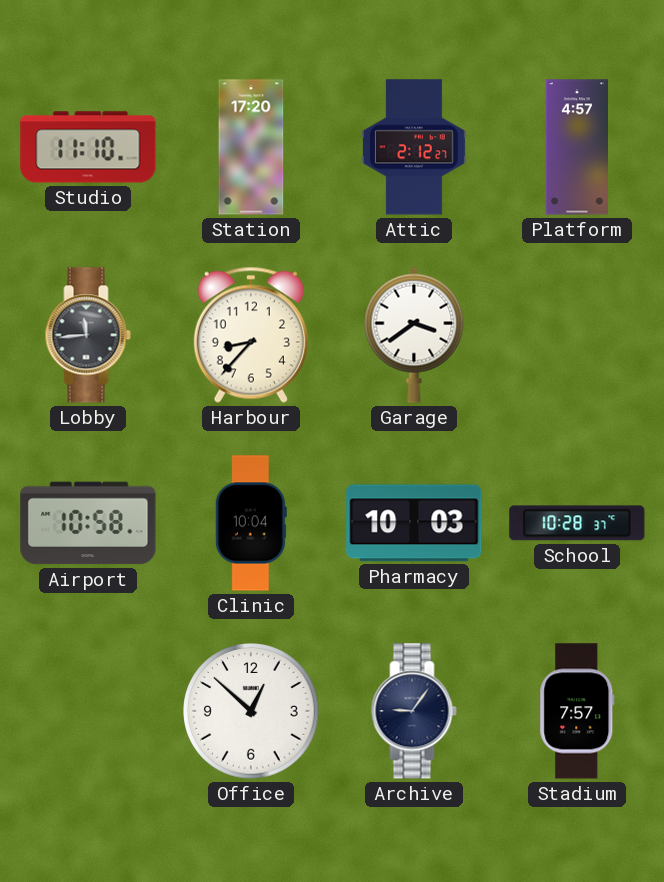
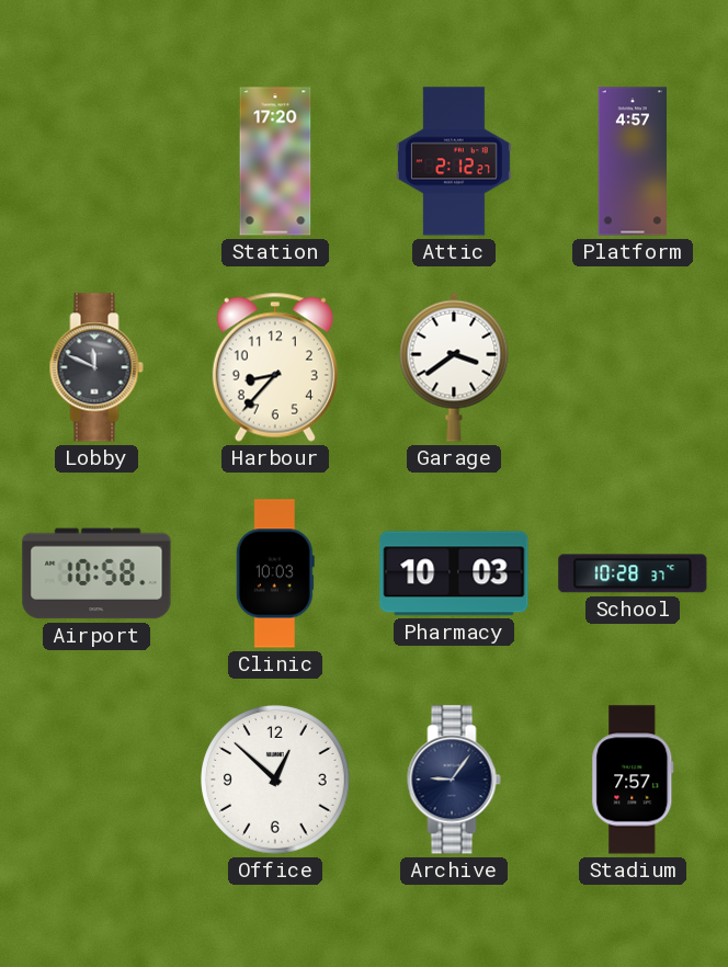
Studio: 11:10 -> none (88, 147)
Lobby: 11:44 -> 11:49 (96, 367)
Clinic: 10:04 -> 10:03 (275, 573)
